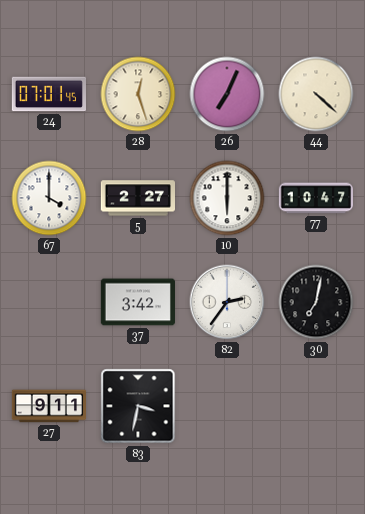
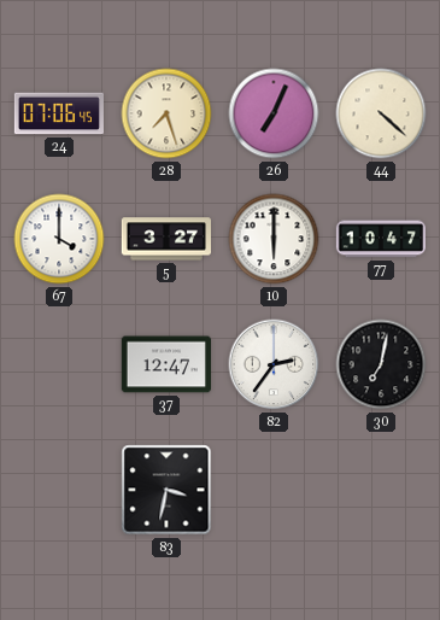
24: 07:01 -> 07:06 (58, 113)
28: 12:27 -> 7:27 (166, 113)
5: 2:27 -> 3:27 (165, 239)
37: 3:42 -> 12:47 (165, 364)
27: 9:11 -> none (48, 406)
